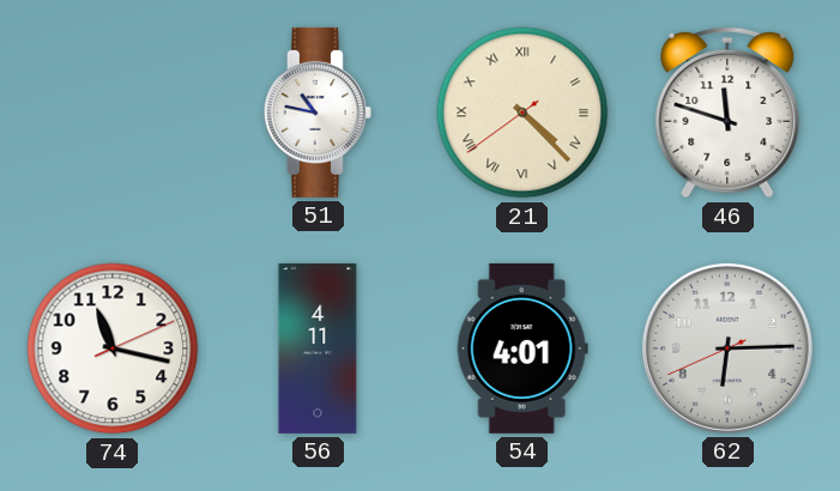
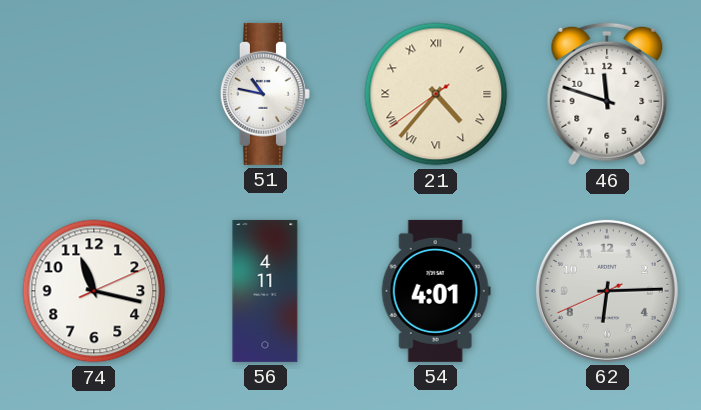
21: 4:22 -> 4:36 (436, 94)
